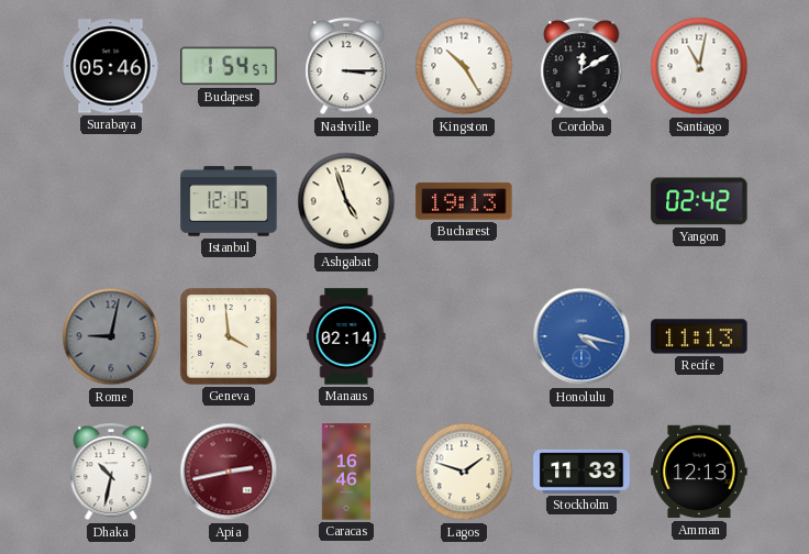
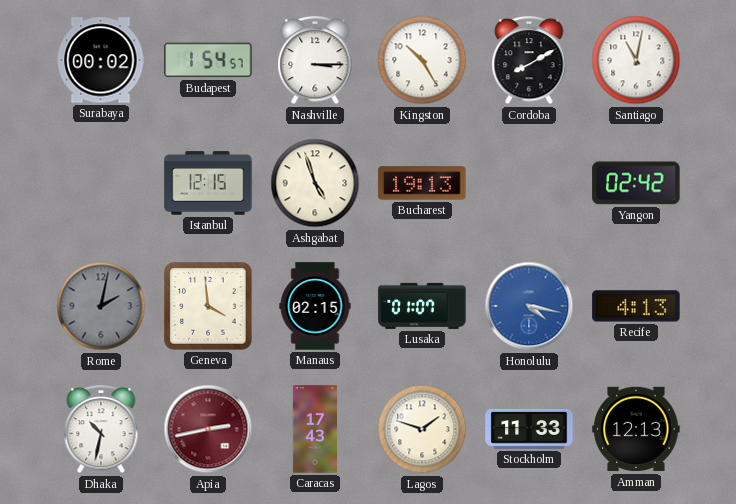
Surabaya: 05:46 -> 00:02 (101, 60)
Cordoba: 12:10 -> 8:10 (529, 61)
Rome: 9:02 -> 2:02 (101, 306)
Manaus: 02:14 -> 02:15 (315, 306)
Lusaka: none -> 01:07 (422, 306)
Recife: 11:13 -> 4:13 (636, 306)
Caracas: 16:46 -> 17:43 (314, 429)
